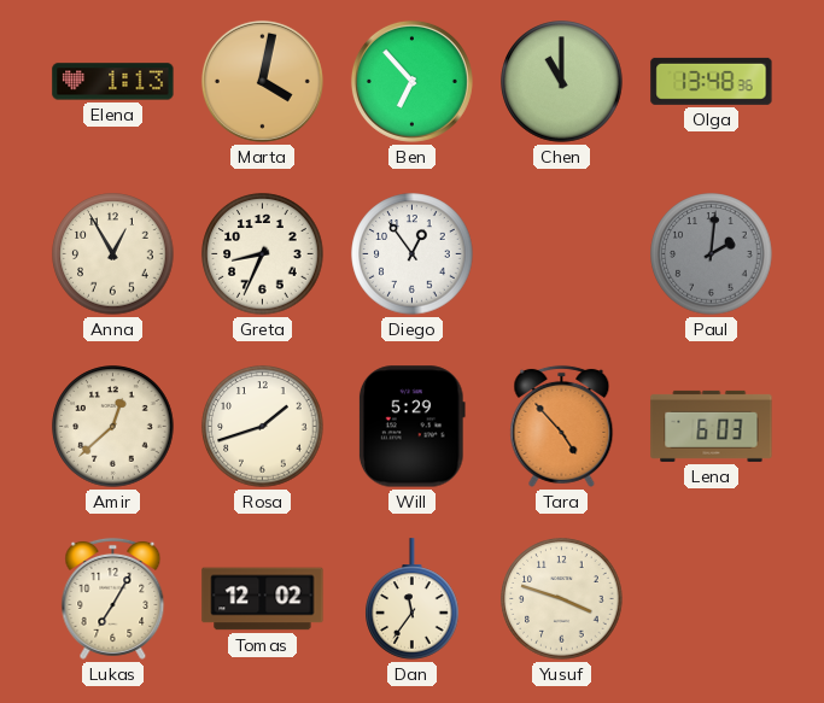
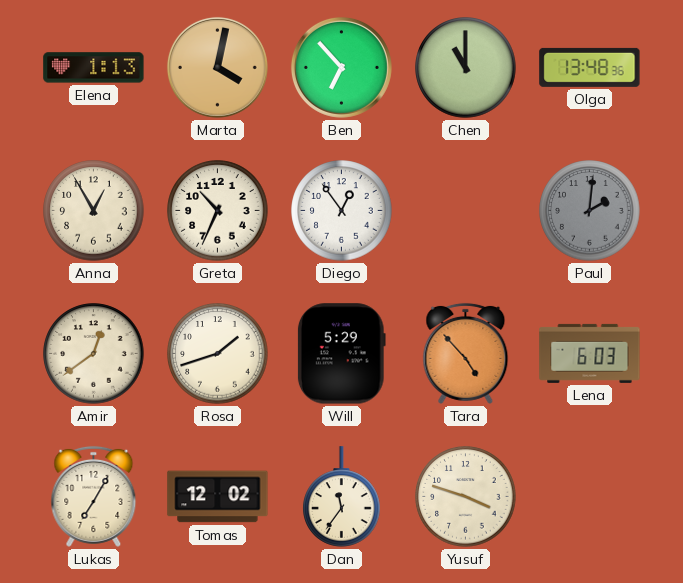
Greta: 8:34 -> 10:34 (218, 211)
Amir: 12:38 -> 12:39 (94, 354)
